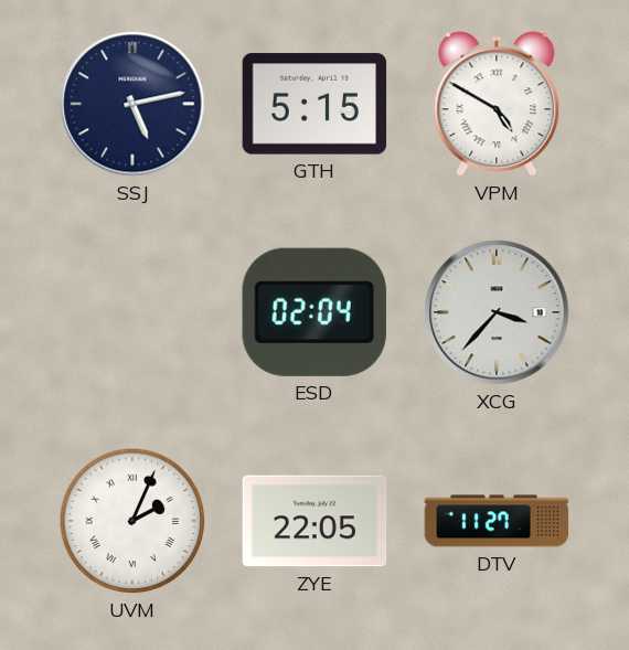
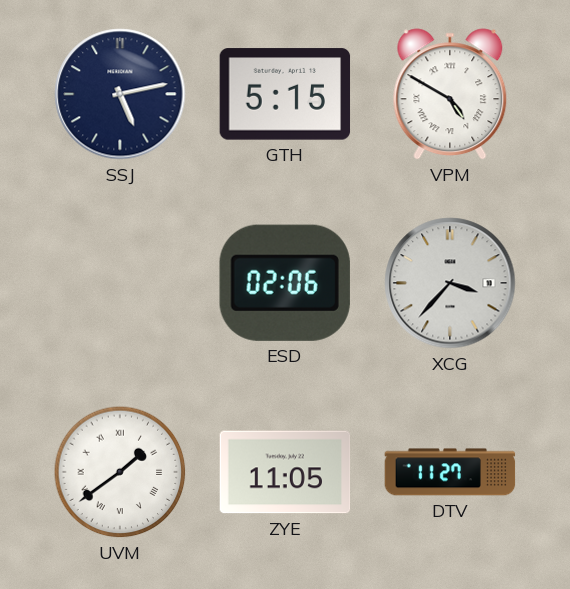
ESD: 02:04 -> 02:06 (285, 283)
UVM: 2:04 -> 1:39 (120, 472)
ZYE: 22:05 -> 11:05 (285, 472)
